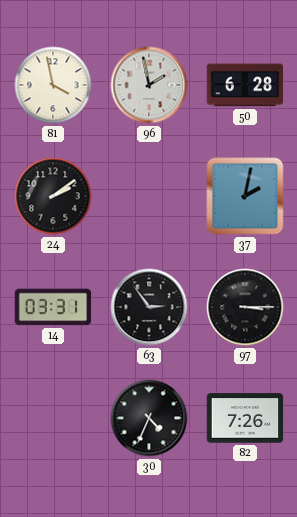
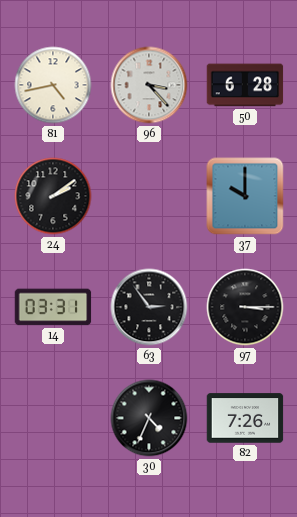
81: 3:58 -> 4:43 (53, 85)
96: 1:58 -> 3:23 (149, 85)
37: 2:02 -> 10:00 (245, 196)
